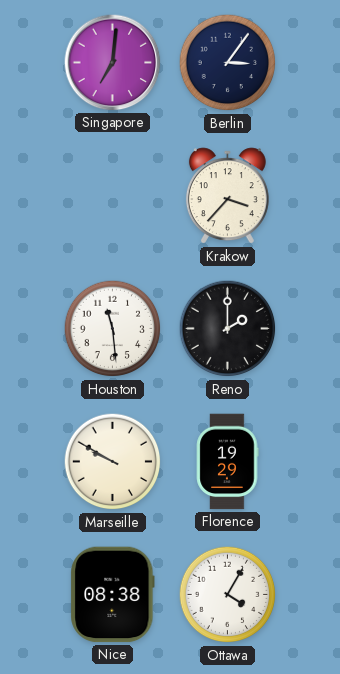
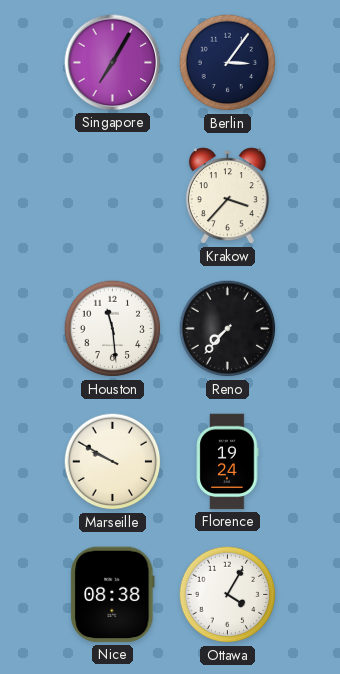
Singapore: 7:01 -> 7:05 (113, 63)
Reno: 2:00 -> 7:37 (228, 329)
Florence: 19:29 -> 19:24 (227, 462)
